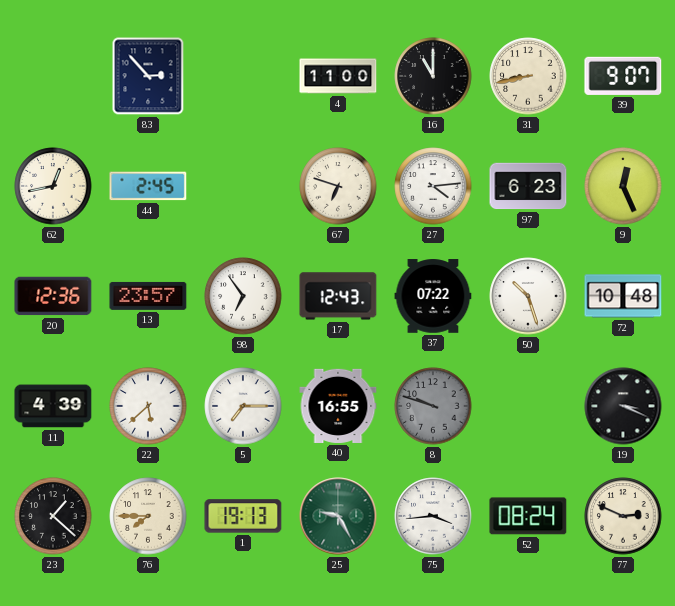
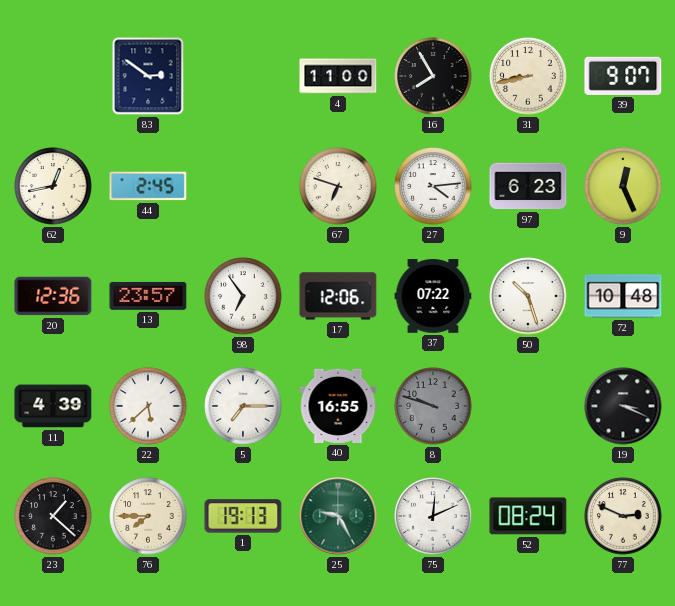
83: 2:53 -> 2:51 (148, 76)
16: 11:00 -> 7:55 (433, 76)
17: 12:43 -> 12:06 (338, 296)
75: 3:44 -> 12:11 (433, 516)
